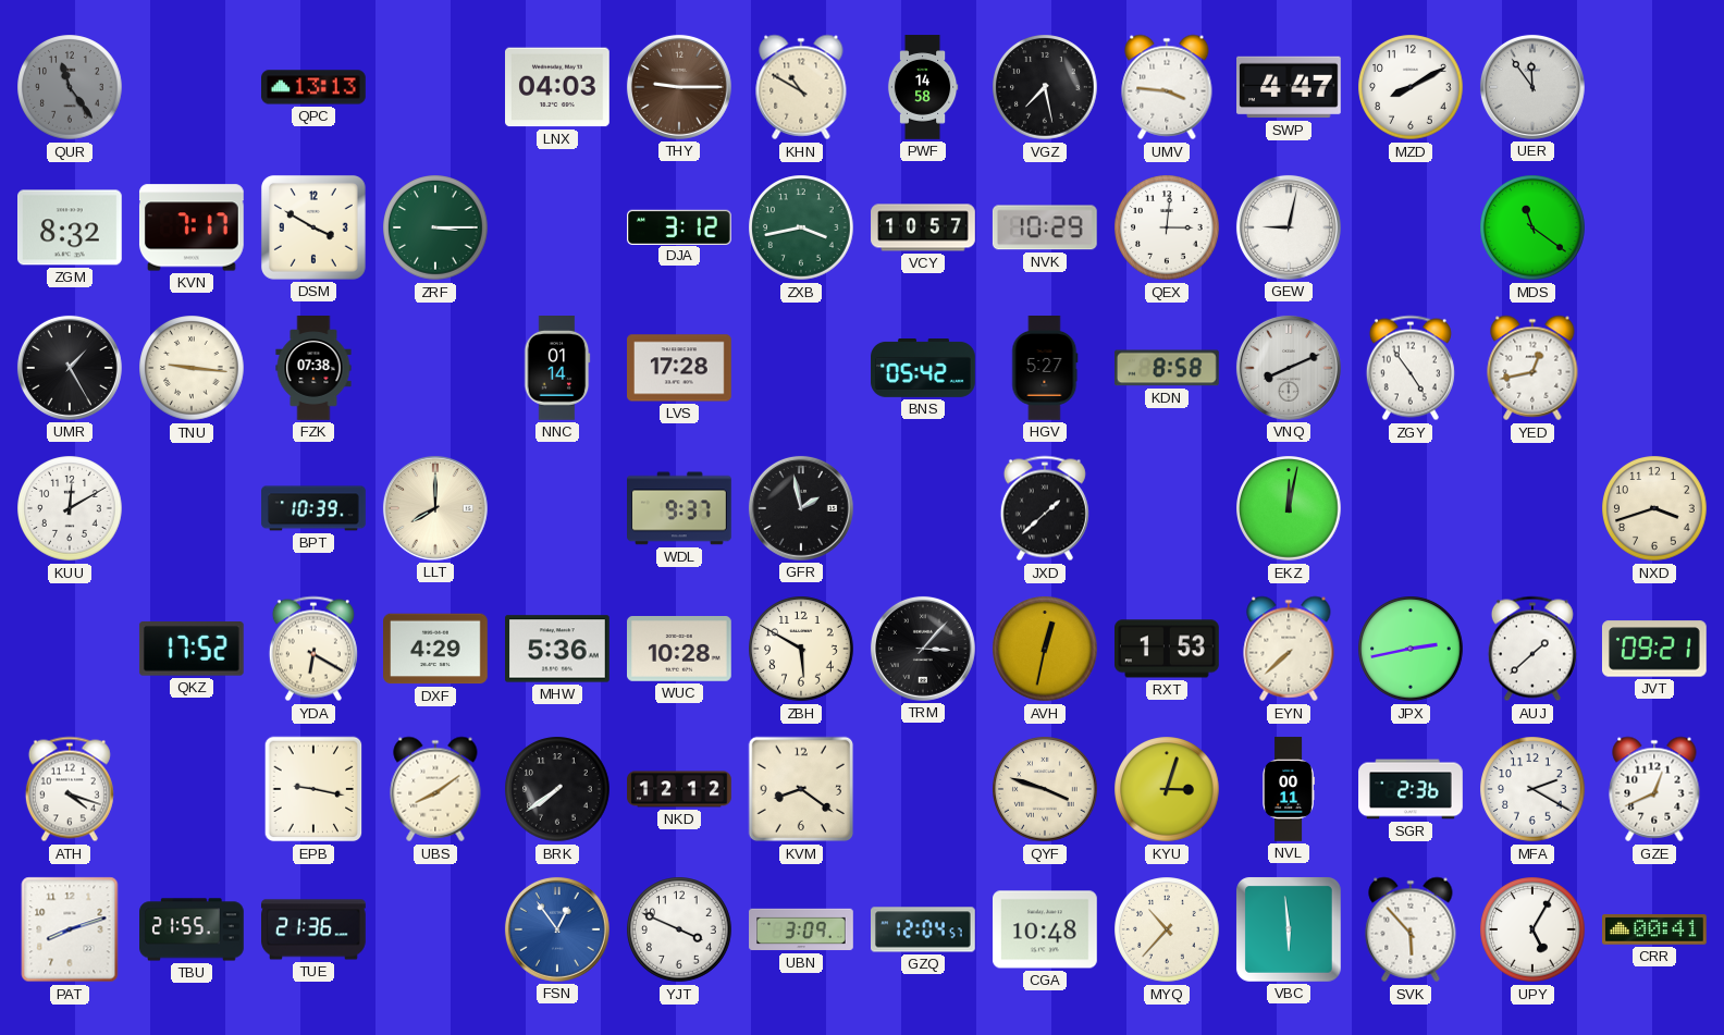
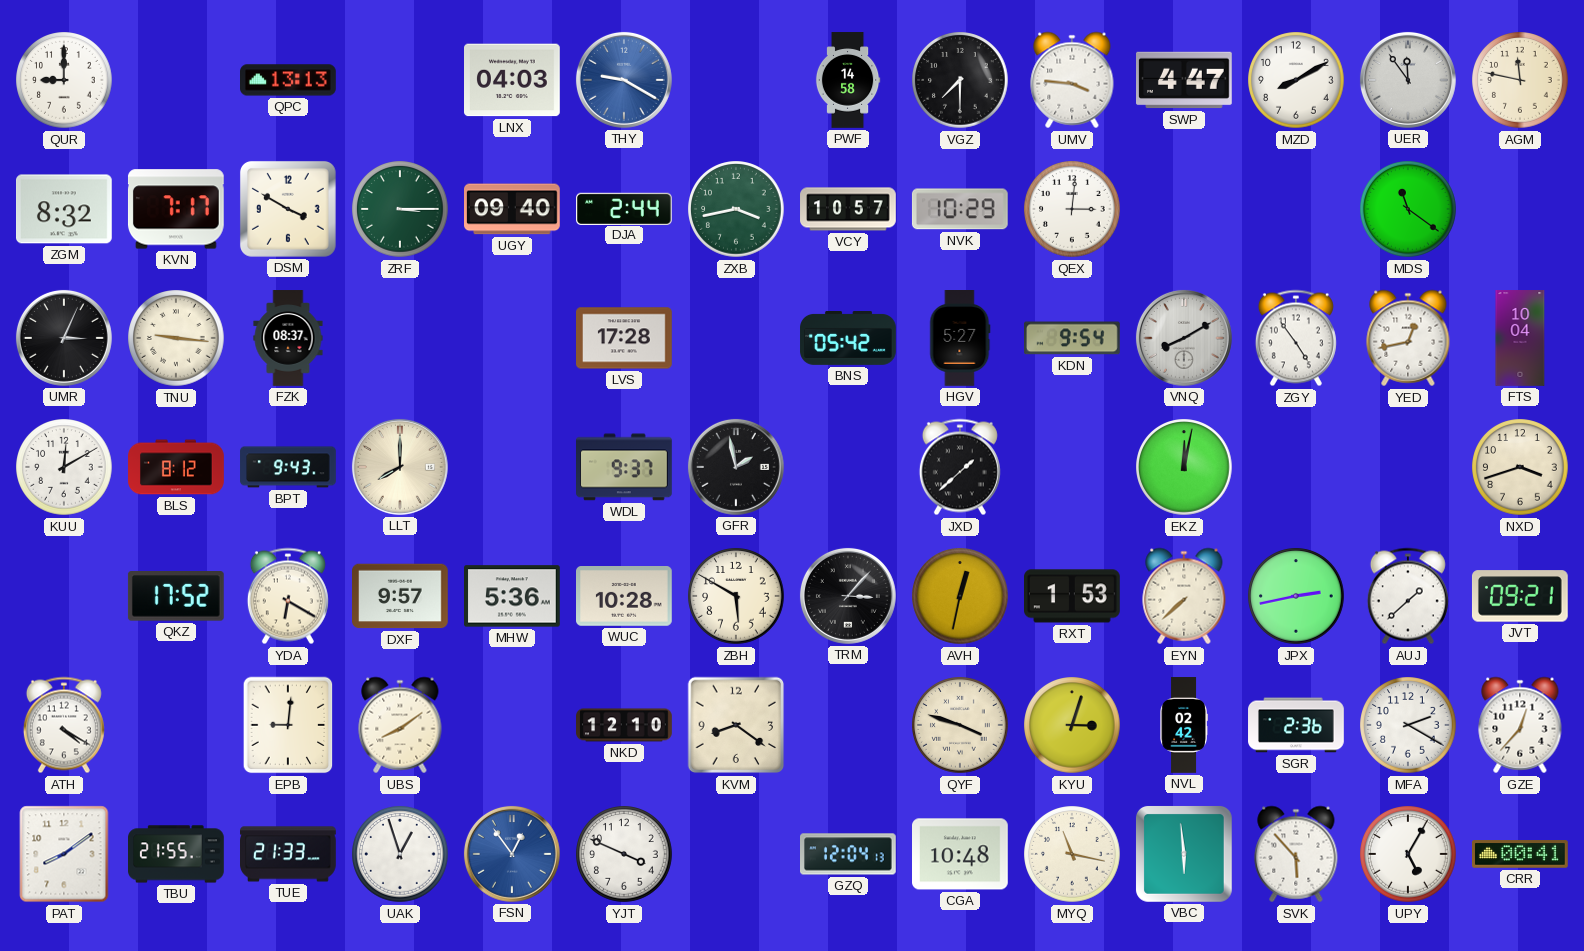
QUR: 11:24 -> 9:00 (64, 80)
QUR dial: grey -> white (64, 80)
THY: 9:15 -> 9:20 (624, 80)
THY dial: brown -> blue (624, 80)
KHN: 10:50 -> none (801, 87)
VGZ: 7:28 -> 7:30 (960, 80)
AGM: none -> 11:47 (1520, 80)
UGY: none -> 09:40 (513, 209)
DJA: 3:12 -> 2:44 (625, 208)
GEW: 9:02 -> none (1289, 227)
UMR: 1:25 -> 3:04 (64, 338)
FZK: 07:38 -> 08:37 (288, 338)
NNC: 01:14 -> none (557, 369)
KDN: 8:58 -> 9:54 (1073, 338)
VNQ: 8:11 -> 8:10 (1184, 338)
FTS: none -> 10:04 (1520, 338)
BLS: none -> 8:12 (176, 467)
BPT: 10:39 -> 9:43 (288, 467)
DXF: 4:29 -> 9:57 (401, 596)
ATH: 4:18 -> 4:20 (64, 725)
EPB: 9:17 -> 9:01 (288, 725)
BRK: 7:39 -> none (557, 789)
NKD: 12:12 -> 12:10 (624, 725)
NVL: 00:11 -> 02:42 (1184, 725)
GZE: 12:41 -> 12:37 (1520, 725)
PAT: 8:12 -> 8:09 (64, 854)
TUE: 21:36 -> 21:33 (289, 854)
UAK: none -> 12:57 (400, 854)
UBN: 3:09 -> none (801, 929)
GZQ: 12:04:57 -> 12:04:13 (849, 854)
MYQ: 10:37 -> 11:17 (1072, 854)
